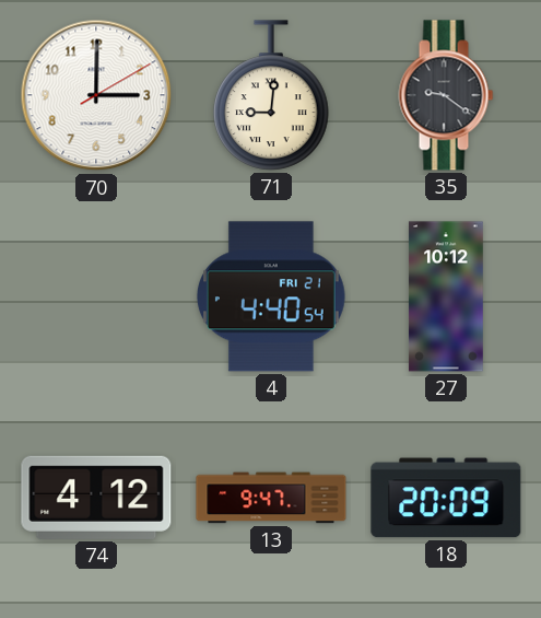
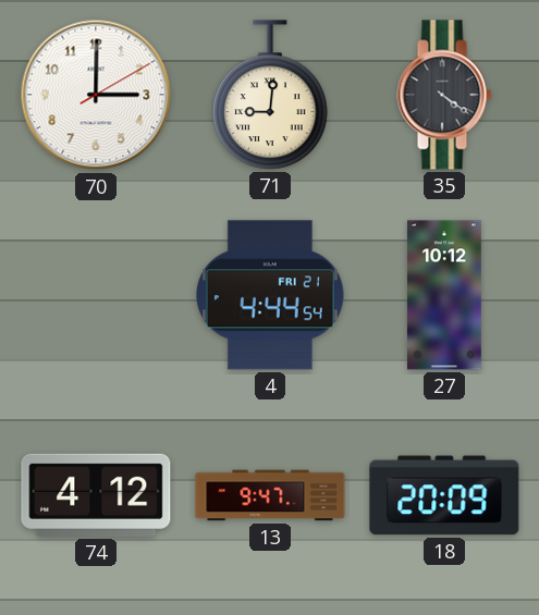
35: 9:21 -> 4:21 (444, 95)
4: 4:40 -> 4:44 (270, 295)
